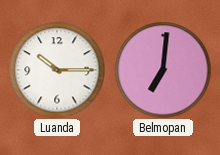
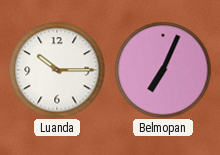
Belmopan: 7:01 -> 7:04 (163, 70)
